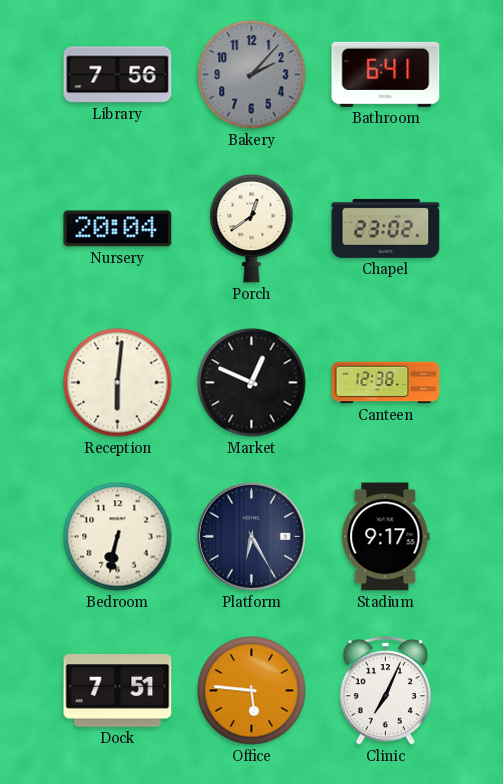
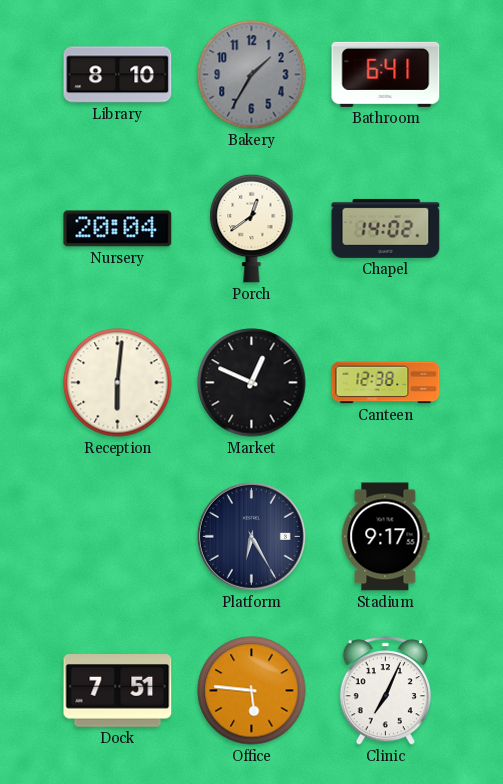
Library: 7:56 -> 8:10 (118, 75)
Bakery: 2:07 -> 1:35 (252, 75)
Chapel: 23:02 -> 14:02 (386, 228)
Bedroom: 6:32 -> none (118, 537)
